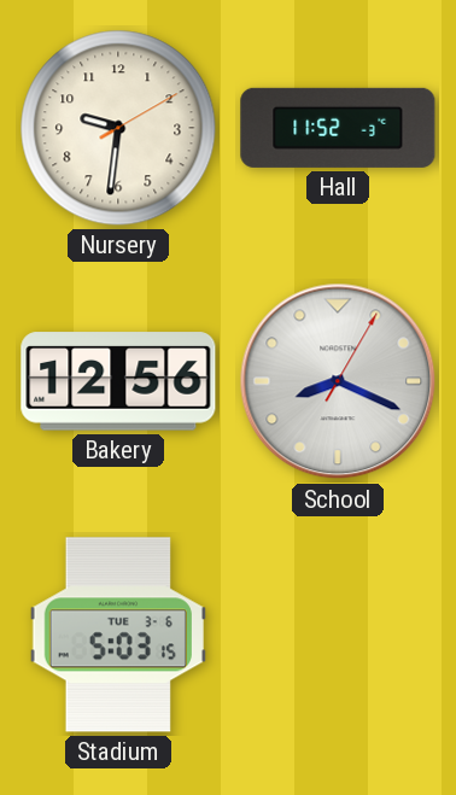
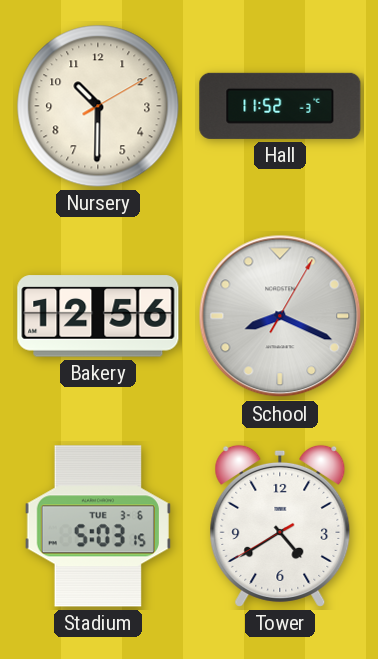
Nursery: 9:31 -> 10:30 (98, 106)
Tower: none -> 4:39 (280, 526)
